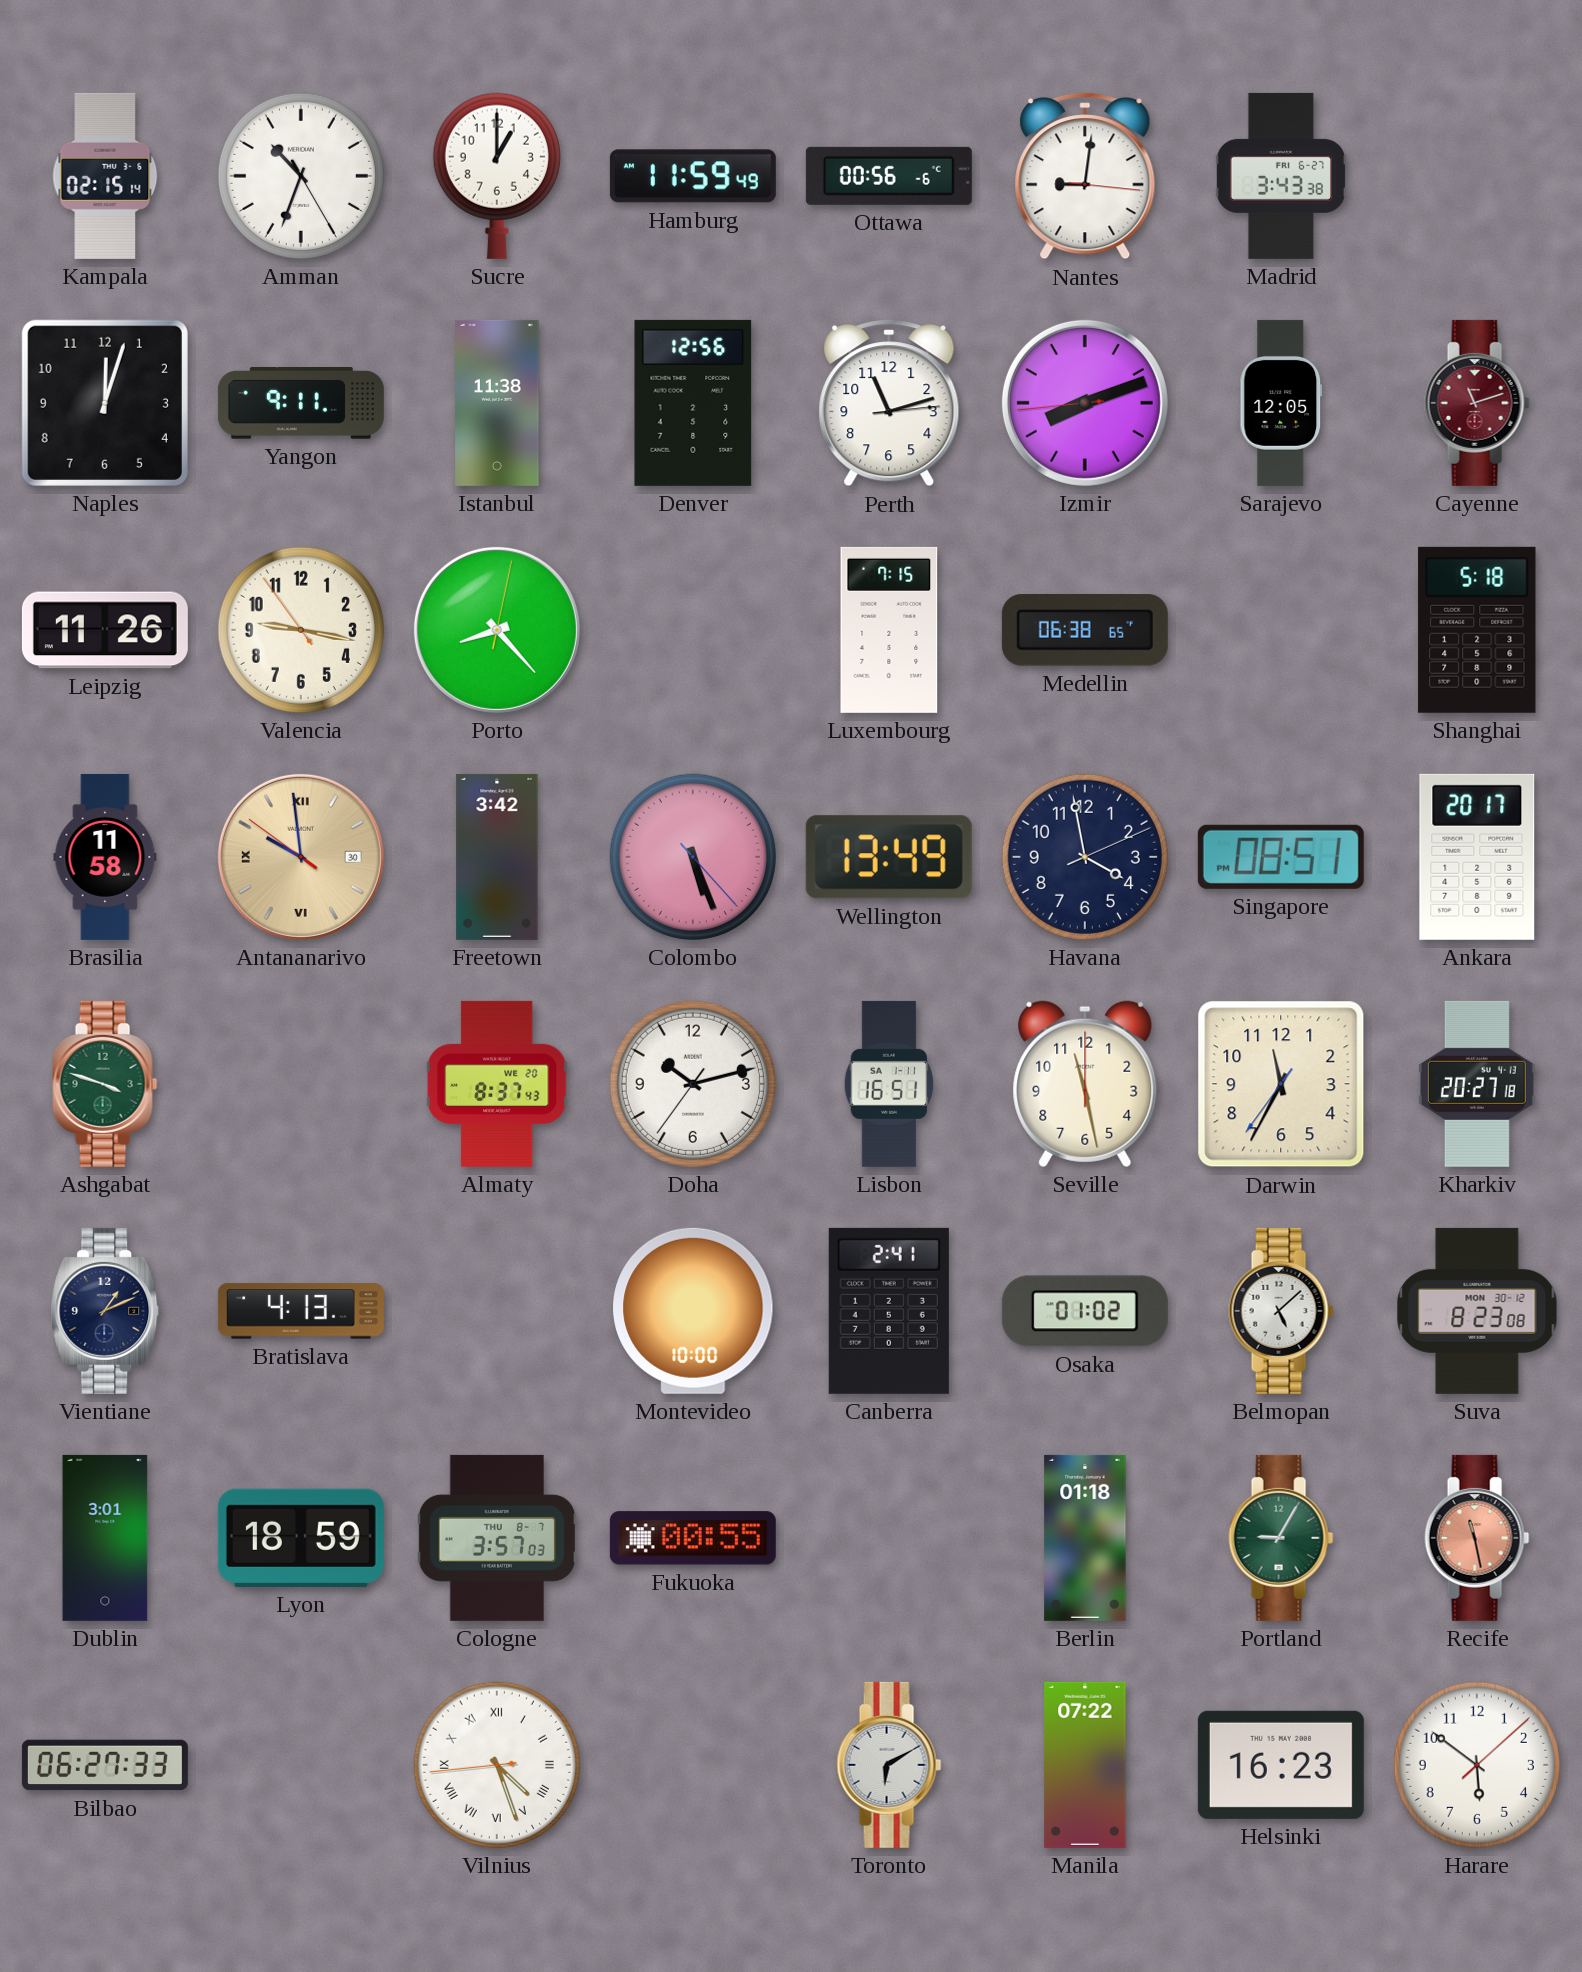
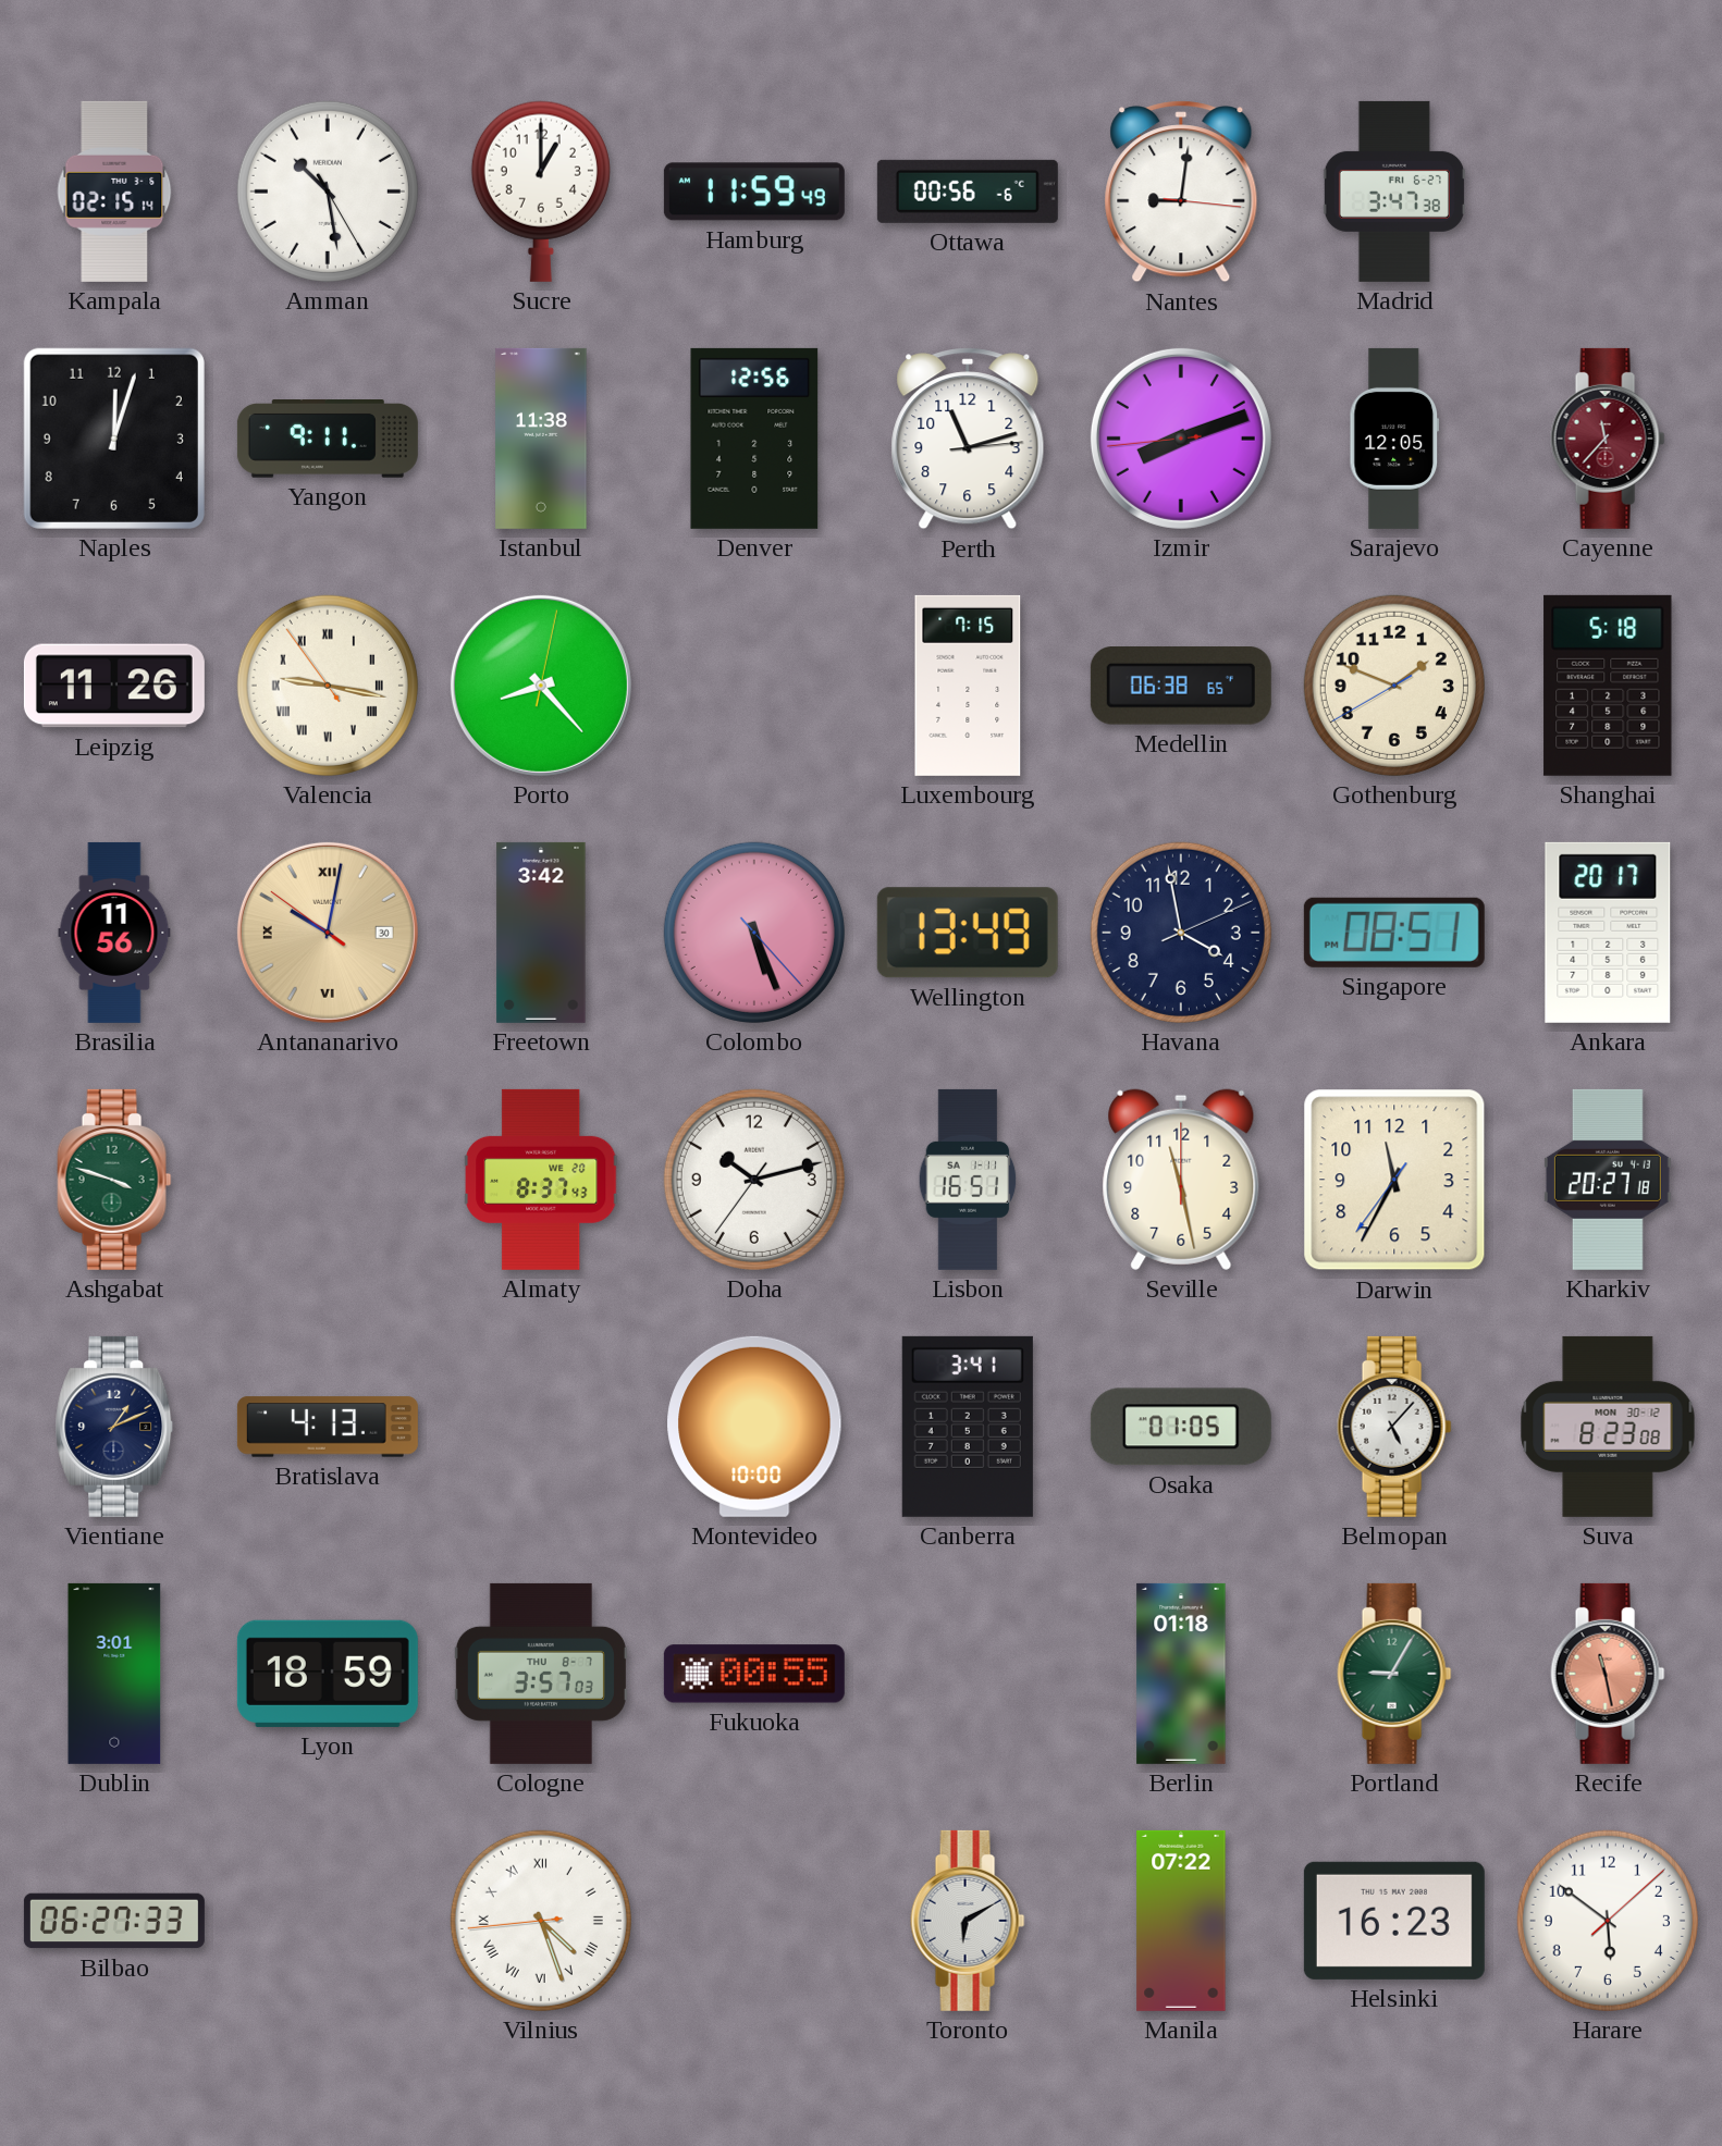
Amman: 10:33 -> 10:28 (328, 192)
Madrid: 3:43 -> 3:47 (1394, 192)
Cayenne: 11:12 -> 11:37 (1608, 439)
Valencia numerals: Arabic -> Roman (328, 686)
Gothenburg: none -> 1:48 (1394, 686)
Brasilia: 11:58 -> 11:56 (114, 933)
Antananarivo: 9:58 -> 10:01 (328, 933)
Canberra: 2:41 -> 3:41 (968, 1427)
Osaka: 01:02 -> 01:05 (1181, 1427)
Belmopan: 5:08 -> 5:07 (1394, 1427)
